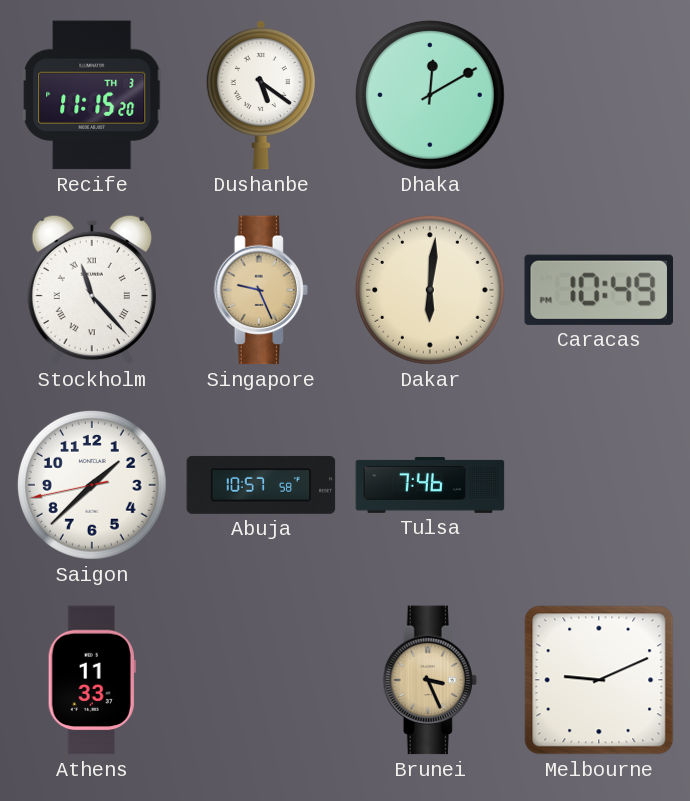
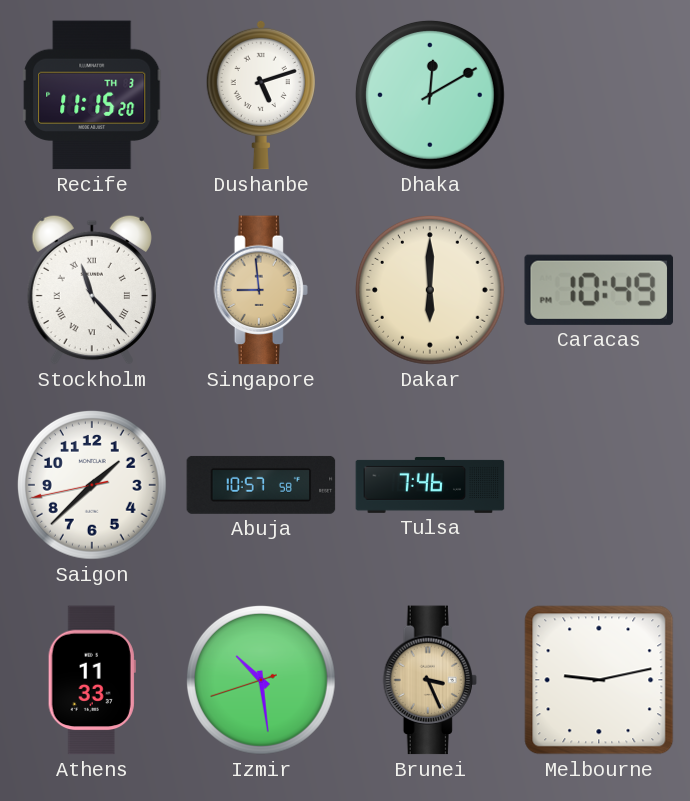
Dushanbe: 5:21 -> 5:12 (261, 95)
Singapore: 9:26 -> 8:59 (260, 290)
Dakar: 6:01 -> 6:00 (430, 290)
Izmir: none -> 10:28 (261, 680)
Melbourne: 9:11 -> 9:13 (599, 680)
